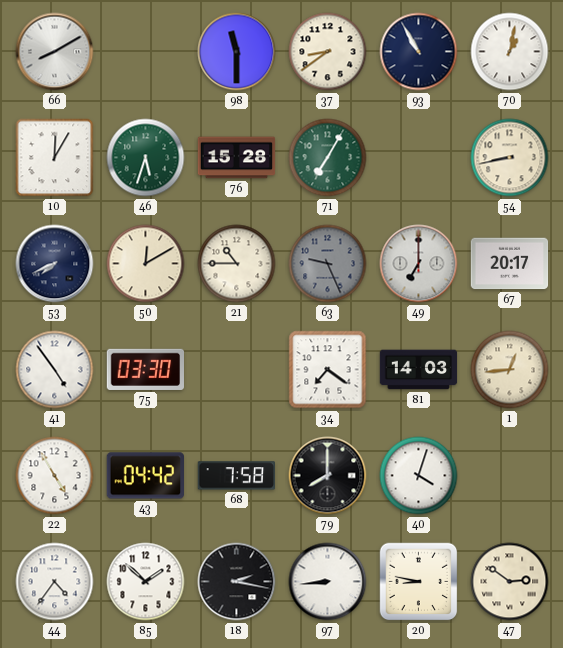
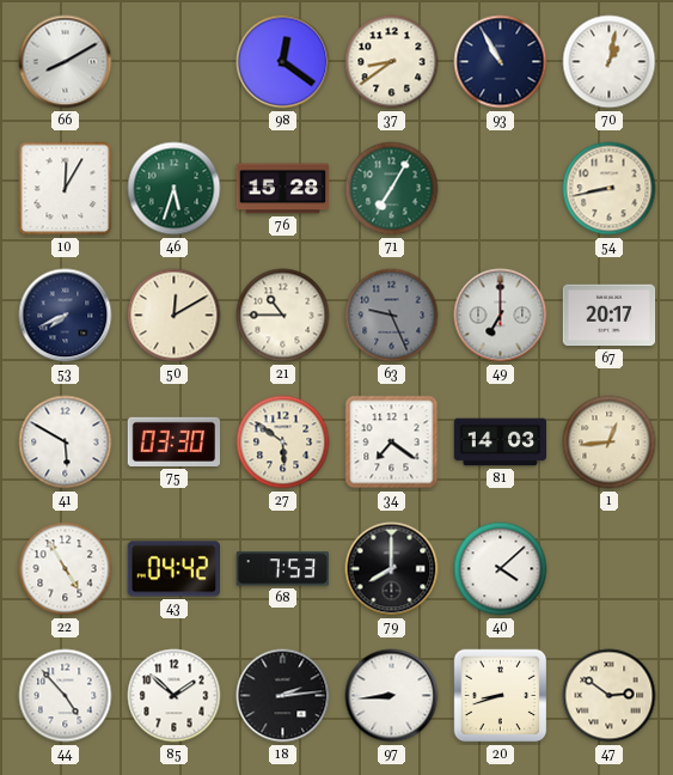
98: 11:30 -> 12:21 (283, 62)
41: 4:54 -> 5:50 (66, 443)
27: none -> 5:51 (283, 443)
68: 7:58 -> 7:53 (282, 569)
40: 4:03 -> 4:08 (501, 569)
44: 4:36 -> 4:53 (66, 696)
18: 2:17 -> 2:14 (283, 696)
20: 8:47 -> 8:42 (501, 696)
